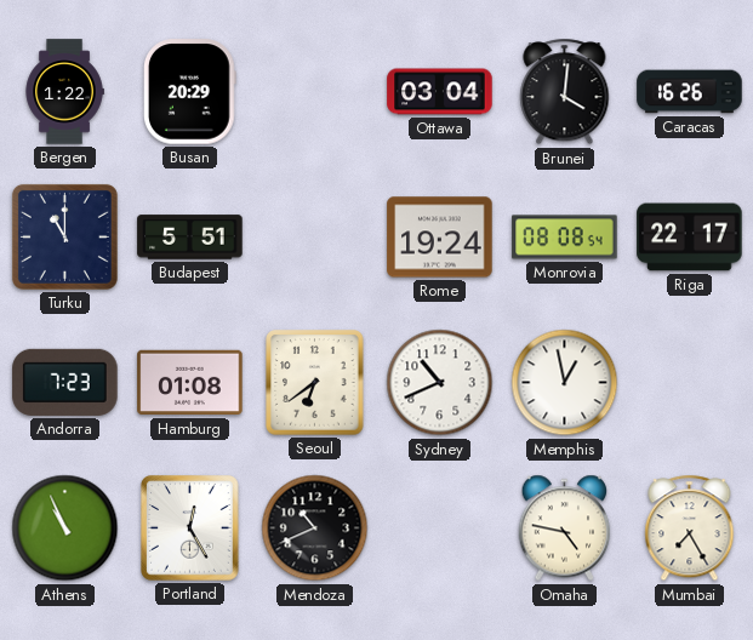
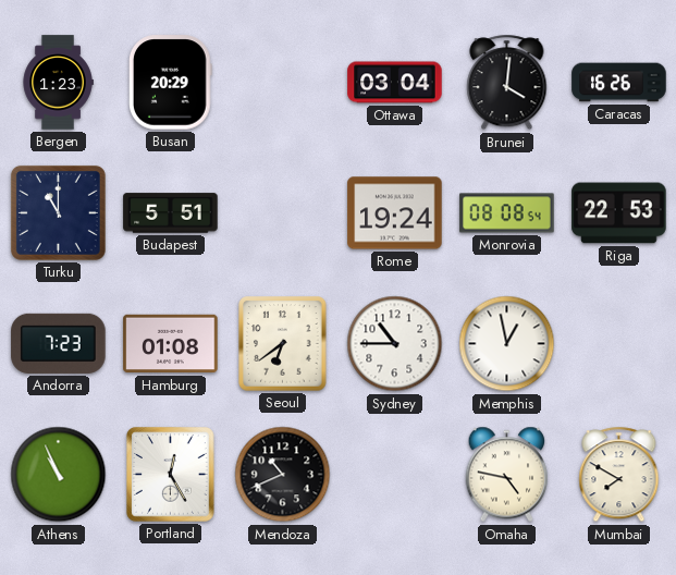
Bergen: 1:22 -> 1:23 (58, 83)
Riga: 22:17 -> 22:53 (619, 213)
Sydney: 10:41 -> 10:45 (395, 344)
Mumbai: 7:25 -> 7:50 (619, 475)
